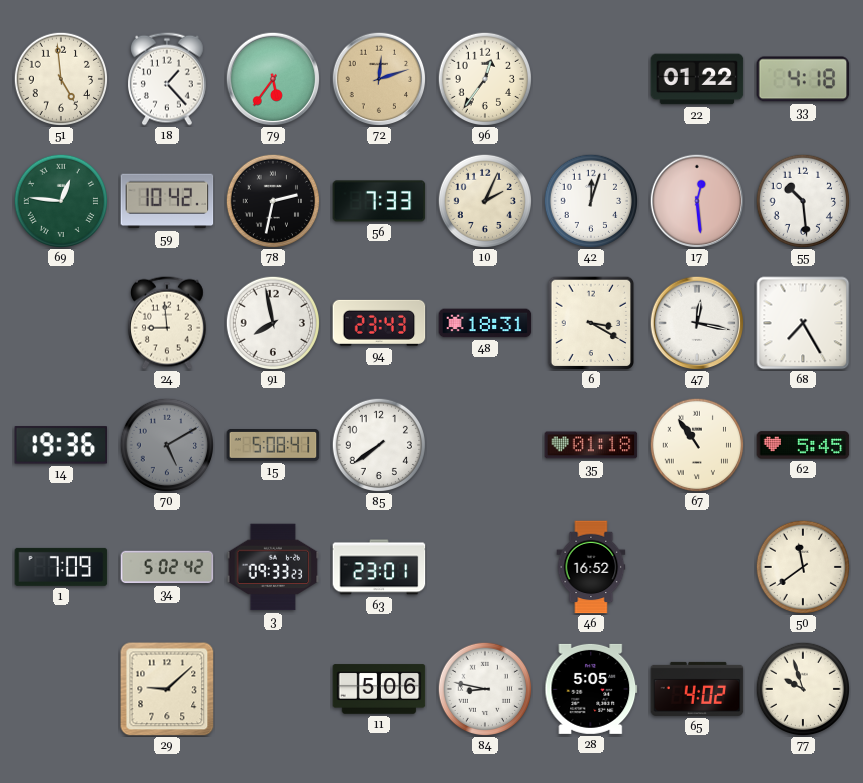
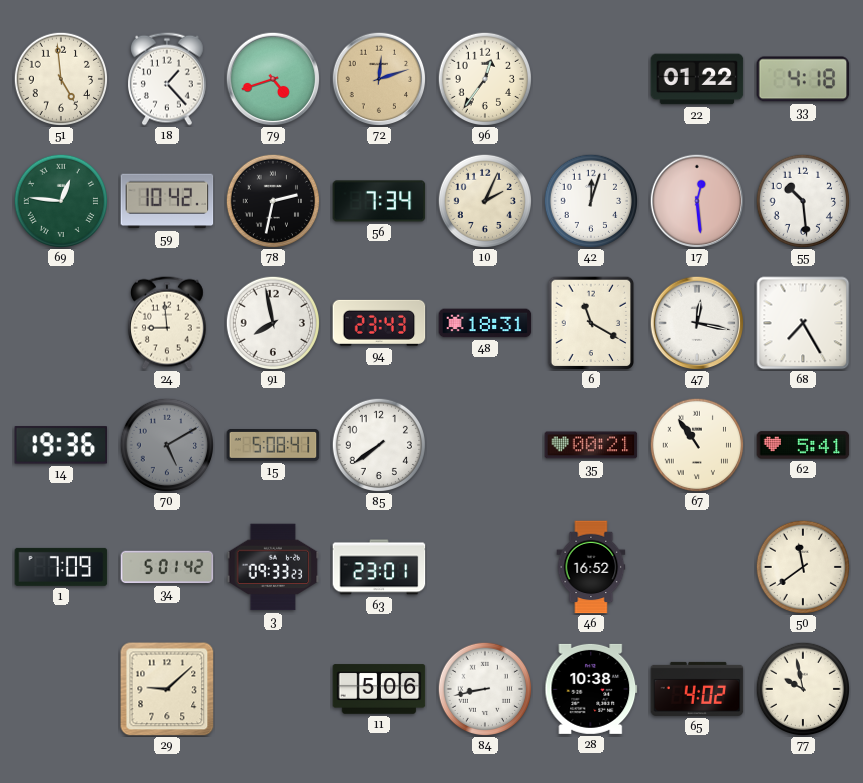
79: 5:36 -> 4:42 (273, 79)
56: 7:33 -> 7:34 (379, 201)
6: 3:20 -> 11:20 (590, 323)
35: 01:18 -> 00:21 (591, 445)
62: 5:45 -> 5:41 (803, 445)
34: 5:02 -> 5:01 (167, 567)
84: 8:47 -> 8:43 (484, 688)
28: 5:05 -> 10:38 (591, 689)
77: 9:57 -> 9:58 (802, 688)
